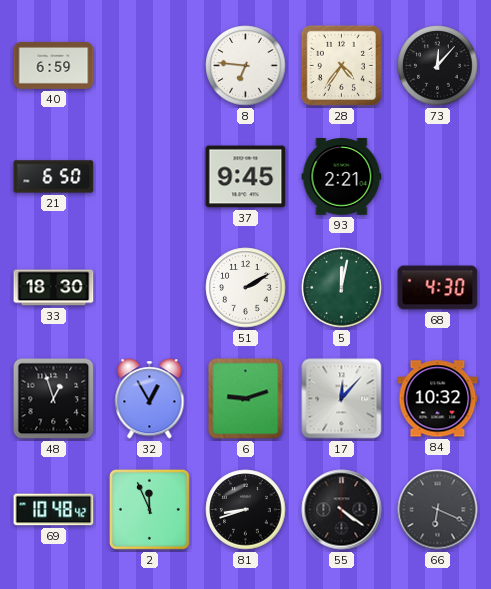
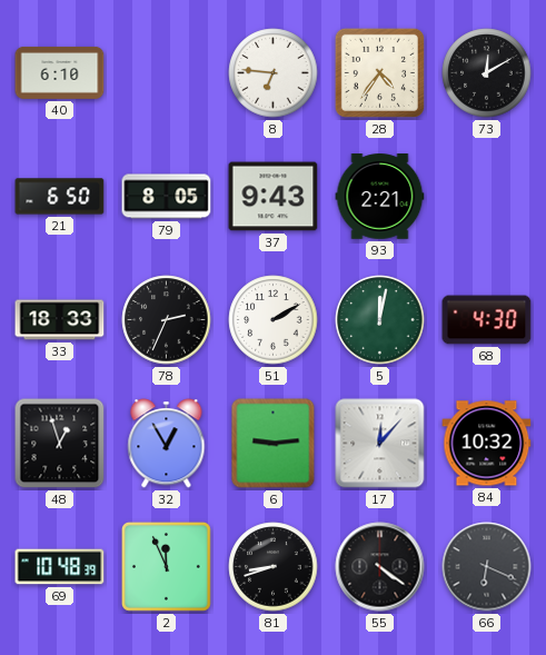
40: 6:59 -> 6:10 (60, 72)
73: 12:07 -> 12:10 (487, 73)
79: none -> 8:05 (167, 197)
37: 9:45 -> 9:43 (274, 197)
33: 18:30 -> 18:33 (60, 320)
78: none -> 2:34 (167, 320)
6: 9:12 -> 9:14 (274, 444)
69: 10:48:42 -> 10:48:39 (60, 567)
